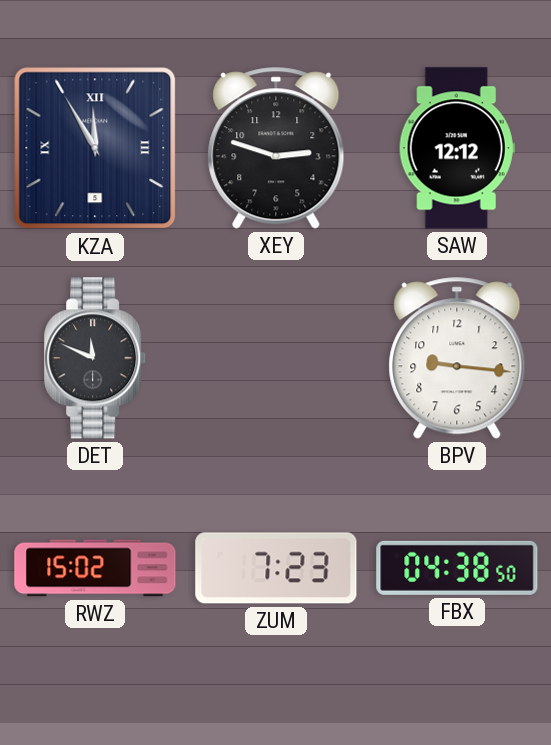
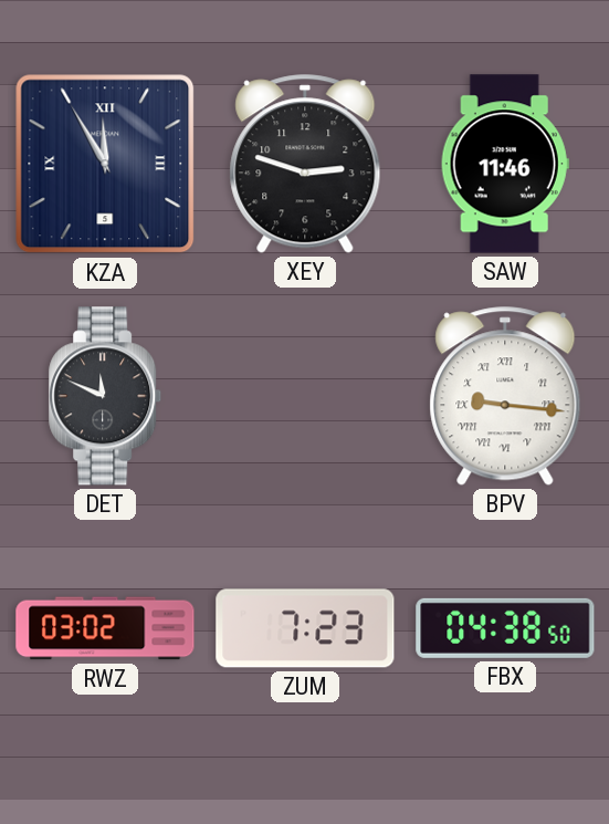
SAW: 12:12 -> 11:46 (505, 164)
BPV numerals: Arabic -> Roman (505, 396)
RWZ: 15:02 -> 03:02 (105, 628)
